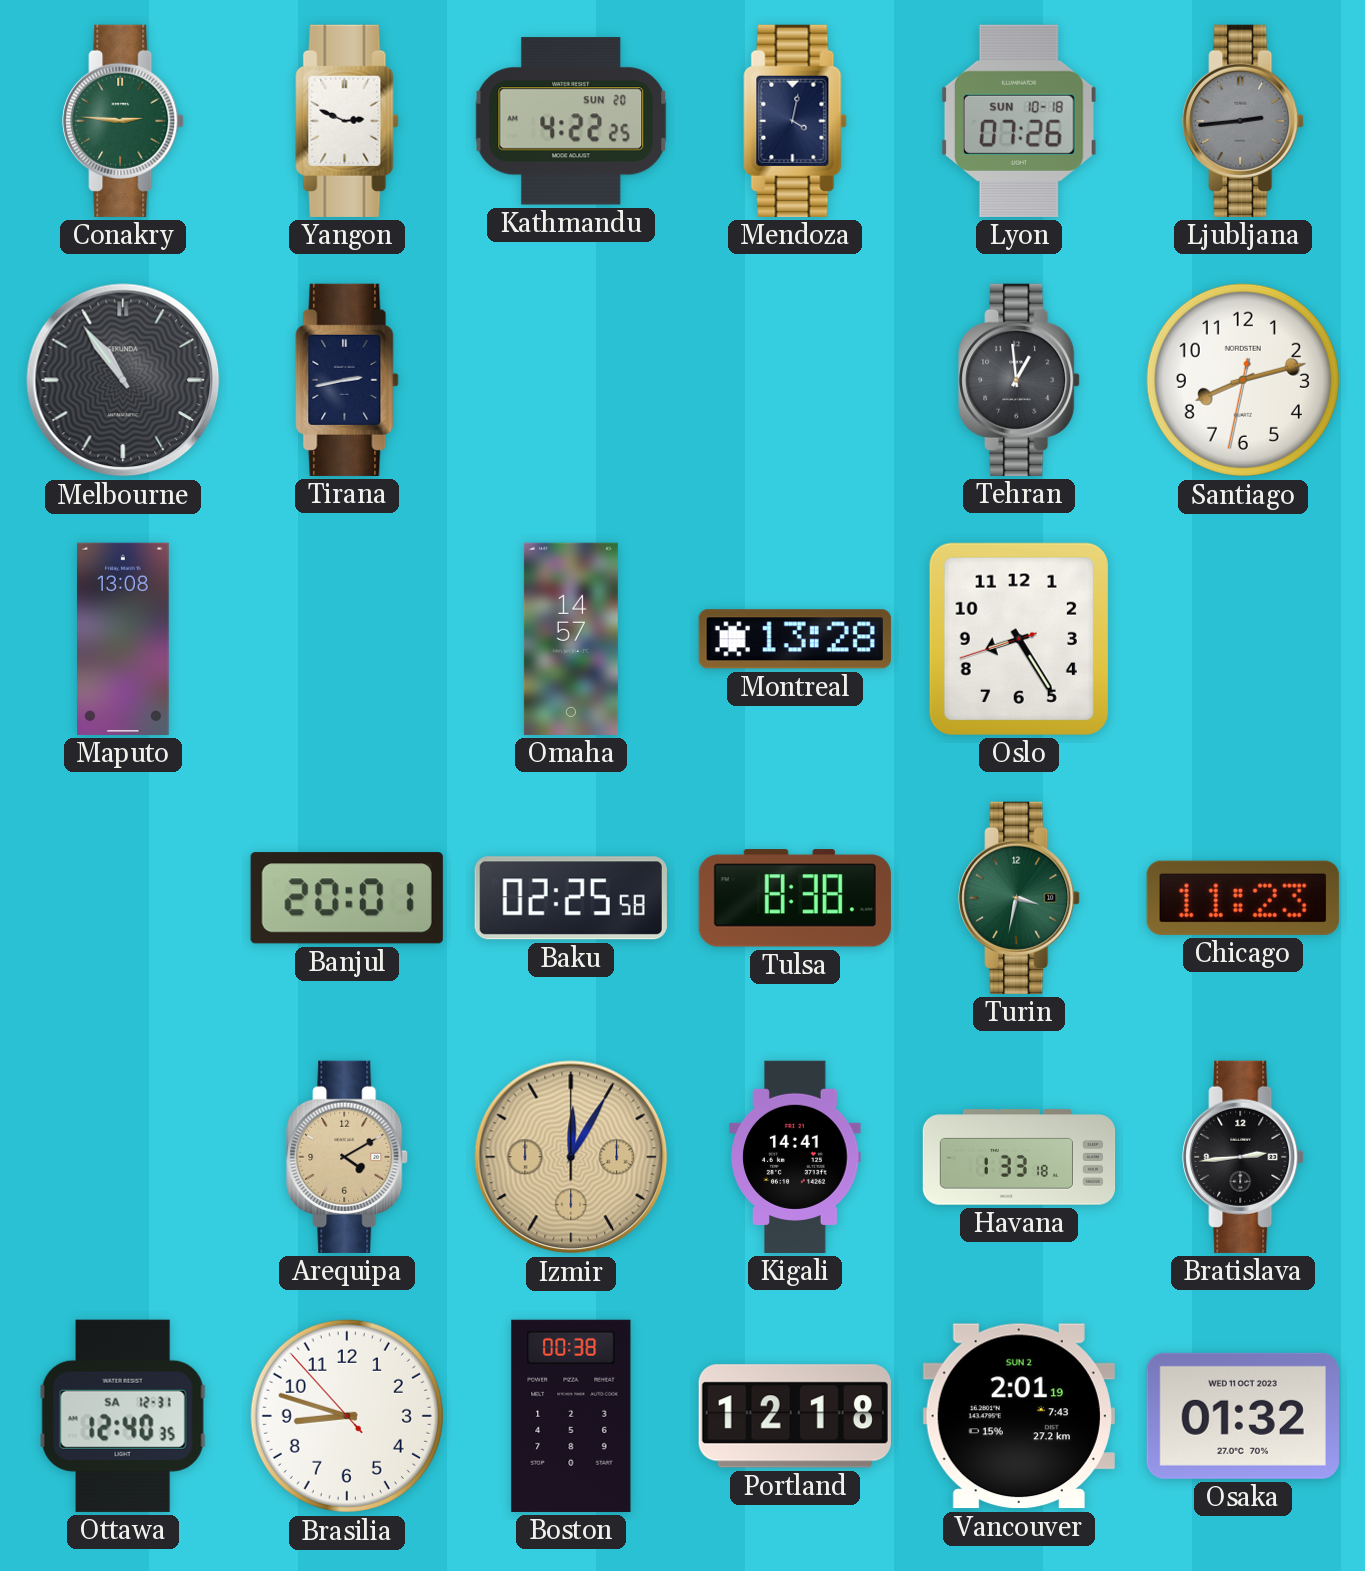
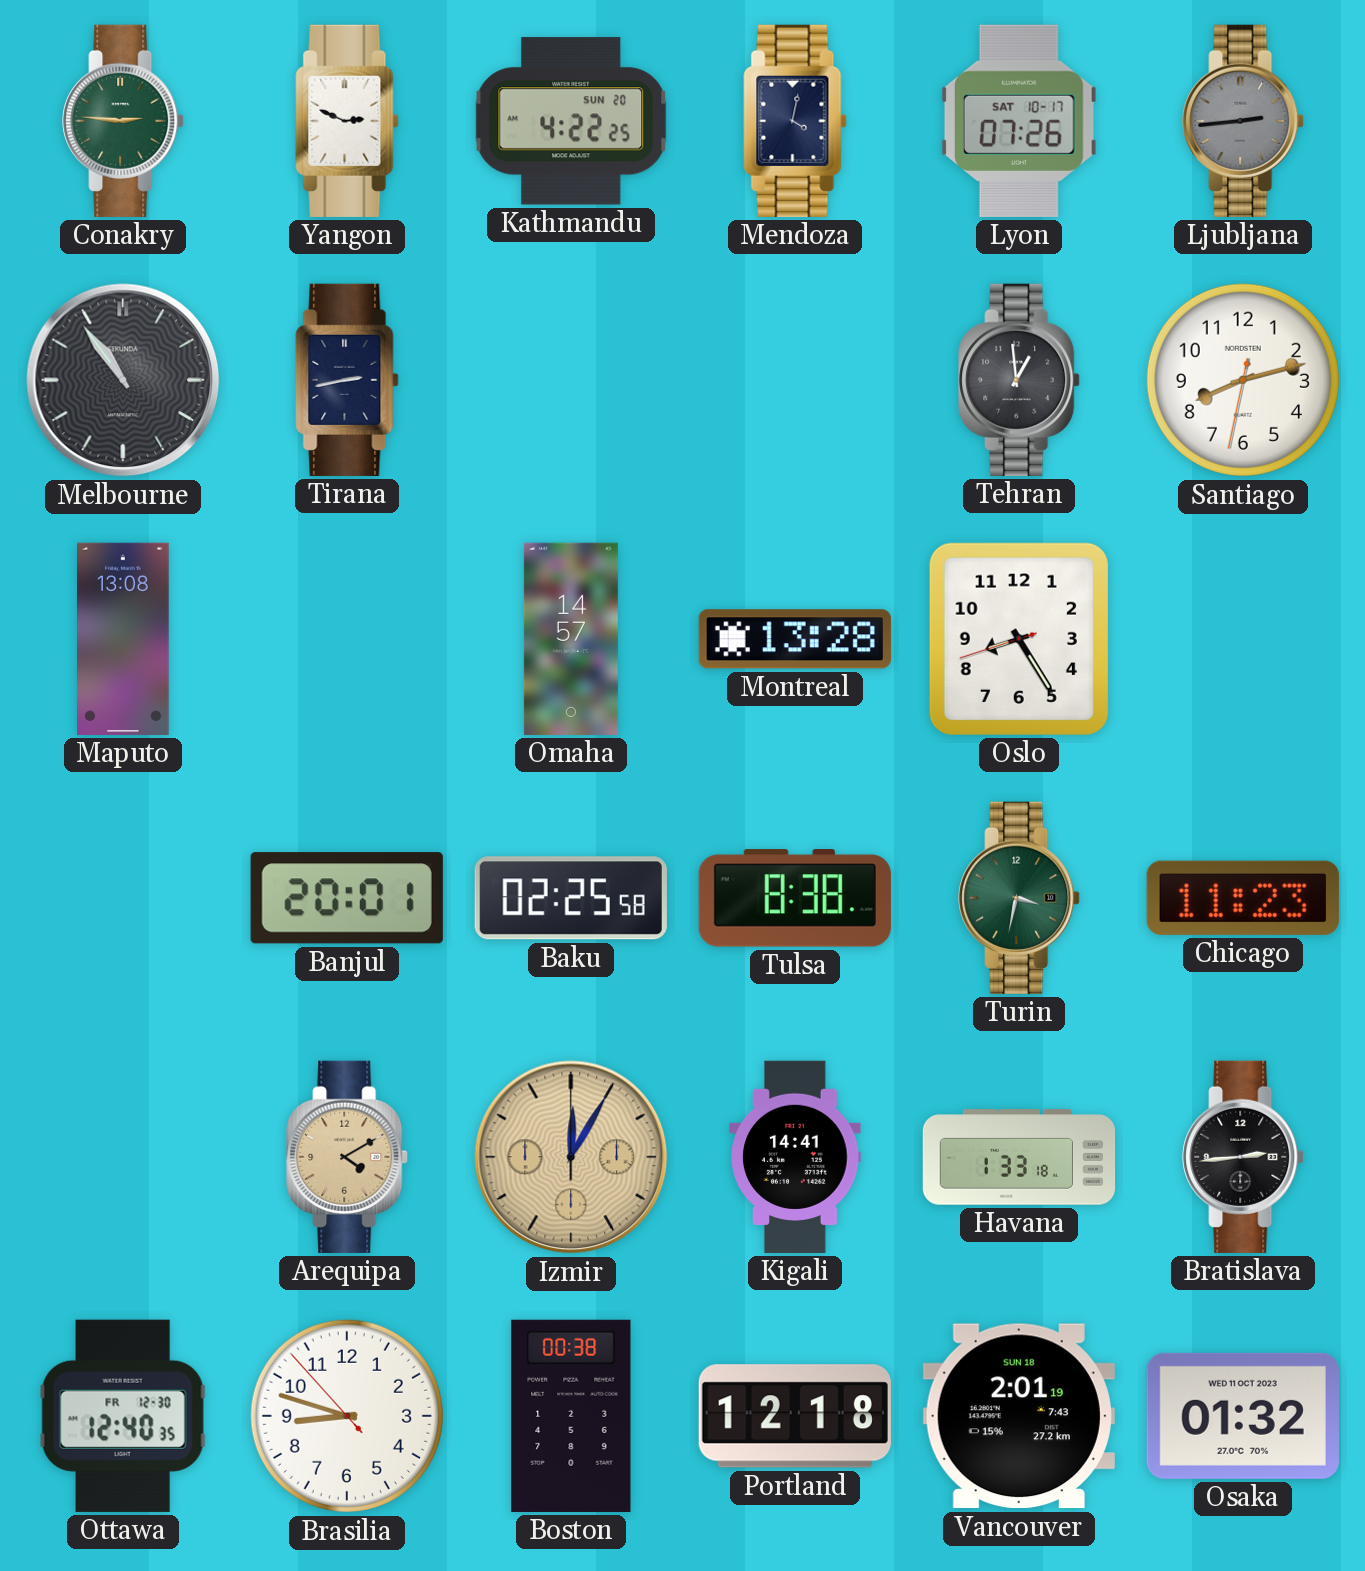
Lyon date: SUN 10-18 -> SAT 10-17 (1019, 121)
Ottawa date: SA 12-31 -> FR 12-30 (123, 1416)
Vancouver date: SUN 2 -> SUN 18 (1019, 1416)
